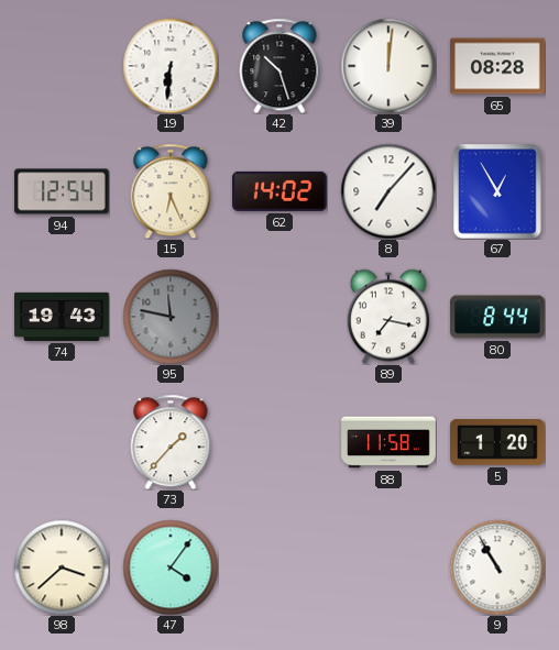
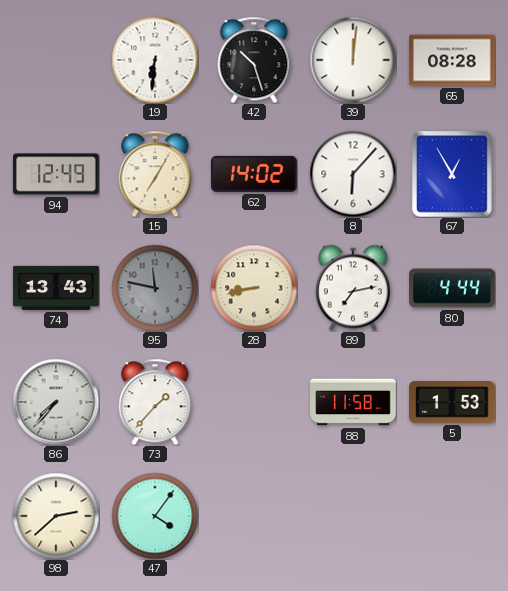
94: 12:54 -> 12:49 (56, 174)
15: 6:26 -> 7:05 (155, 174)
8: 7:07 -> 6:07 (353, 174)
74: 19:43 -> 13:43 (56, 288)
28: none -> 8:43 (254, 288)
89: 7:17 -> 7:13 (352, 288)
80: 8:44 -> 4:44 (452, 288)
86: none -> 7:37 (56, 402)
5: 1:20 -> 1:53 (453, 403)
98: 3:38 -> 2:38 (56, 516)
9: 10:55 -> none (497, 568)
